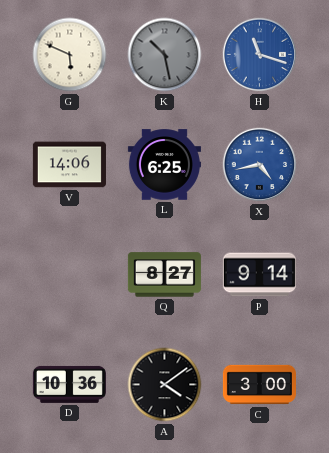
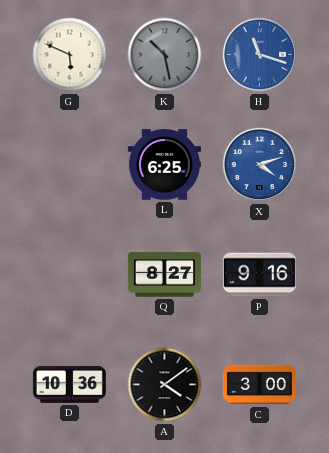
V: 14:06 -> none (69, 165)
X: 4:43 -> 4:12 (260, 165)
P: 9:14 -> 9:16 (259, 275)
